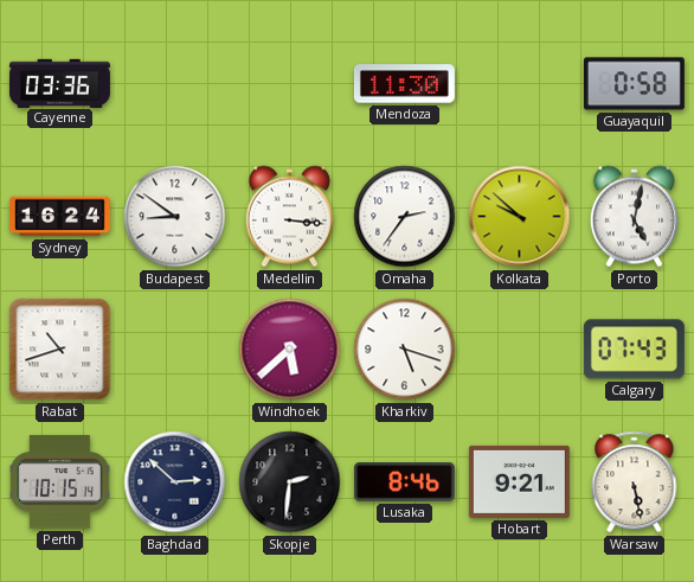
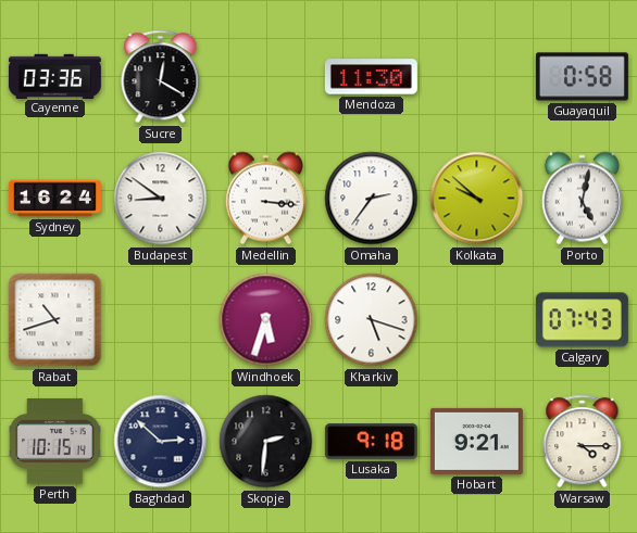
Sucre: none -> 12:20 (161, 77)
Windhoek: 5:38 -> 5:33 (266, 320)
Lusaka: 8:46 -> 9:18 (371, 442)
Warsaw: 5:28 -> 4:15 (583, 442)
